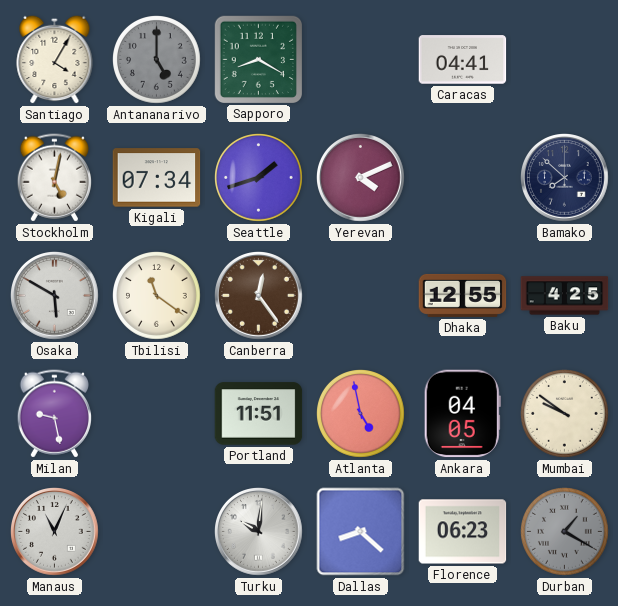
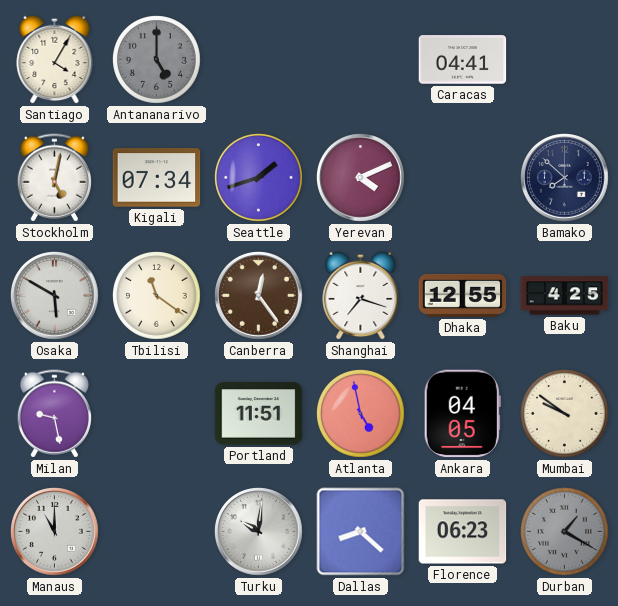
Sapporo: 8:20 -> none (258, 59)
Shanghai: none -> 7:18 (361, 295)
Manaus: 11:04 -> 11:00 (55, 532)
